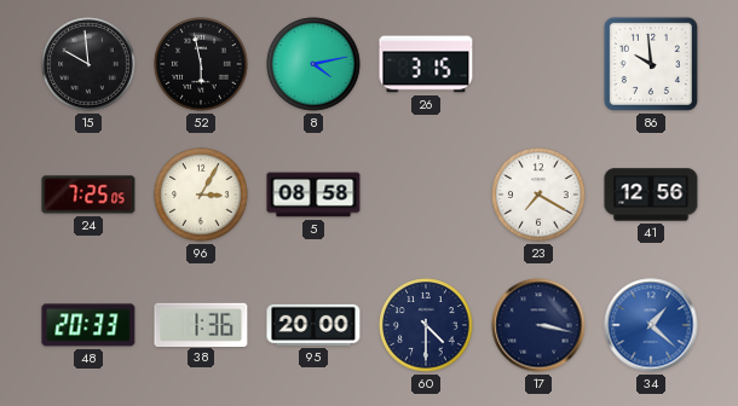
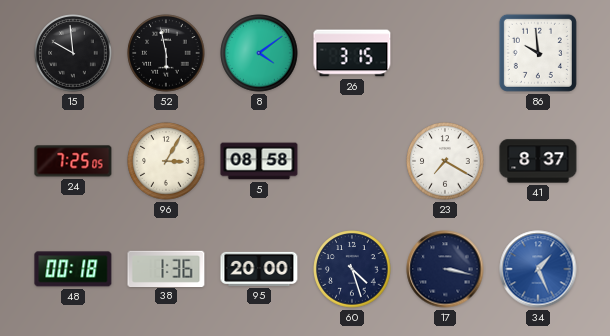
8: 4:13 -> 4:09 (259, 53)
41: 12:56 -> 8:37 (538, 161)
48: 20:33 -> 00:18 (73, 269)
60: 4:30 -> 4:27 (352, 269)
34: 1:22 -> 1:26 (538, 269)
